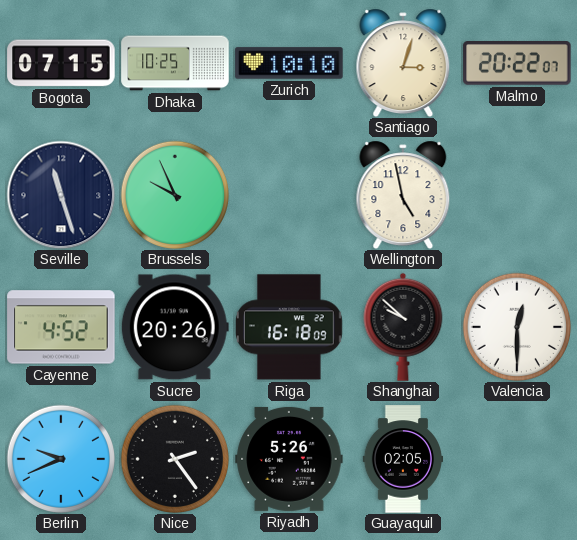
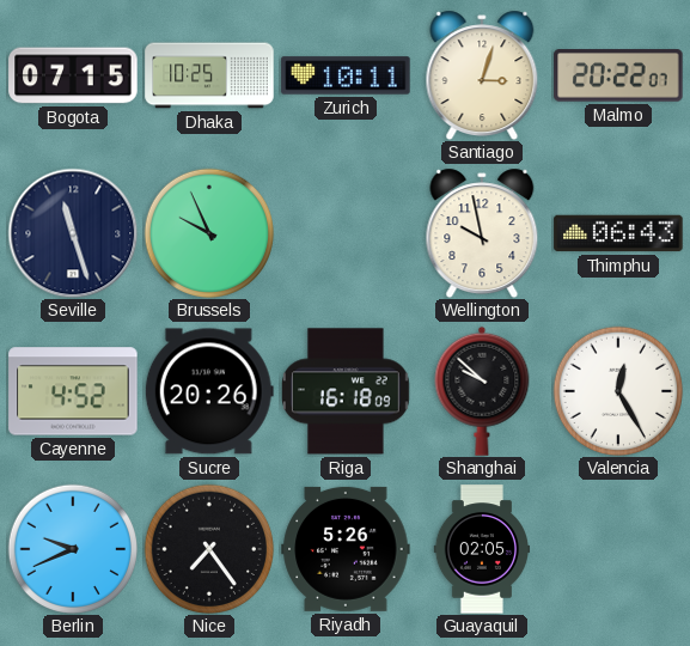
Zurich: 10:10 -> 10:11 (346, 75)
Wellington: 4:58 -> 9:58 (482, 233)
Thimphu: none -> 06:43 (618, 233)
Valencia: 12:30 -> 12:25 (618, 391)
Nice: 2:24 -> 7:24 (209, 549)
